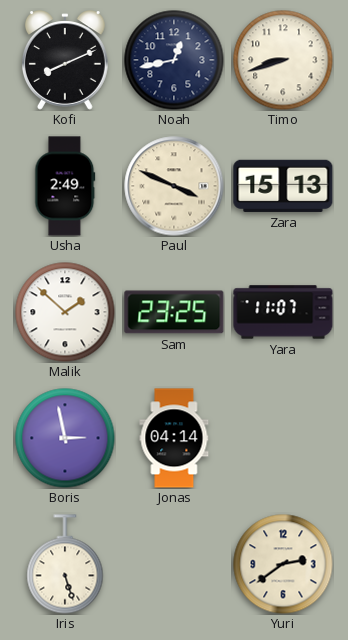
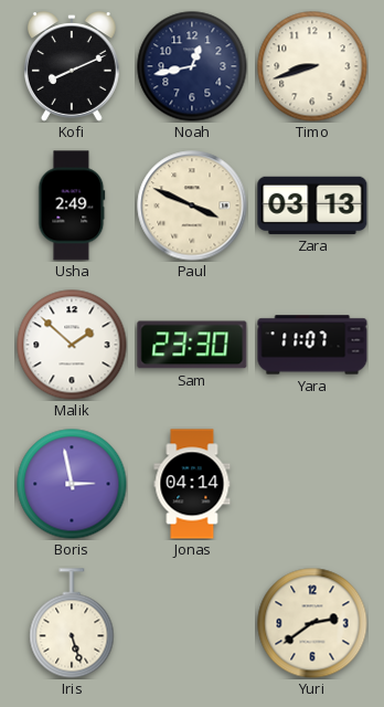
Zara: 15:13 -> 03:13 (312, 205)
Sam: 23:25 -> 23:30 (192, 345)
